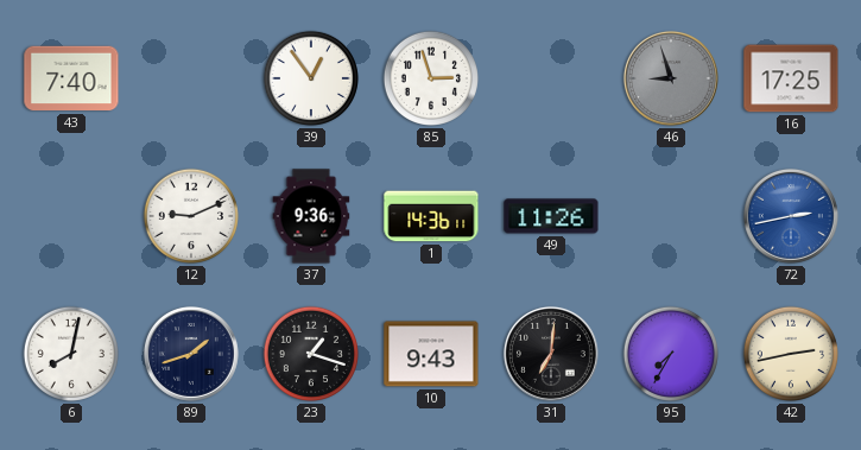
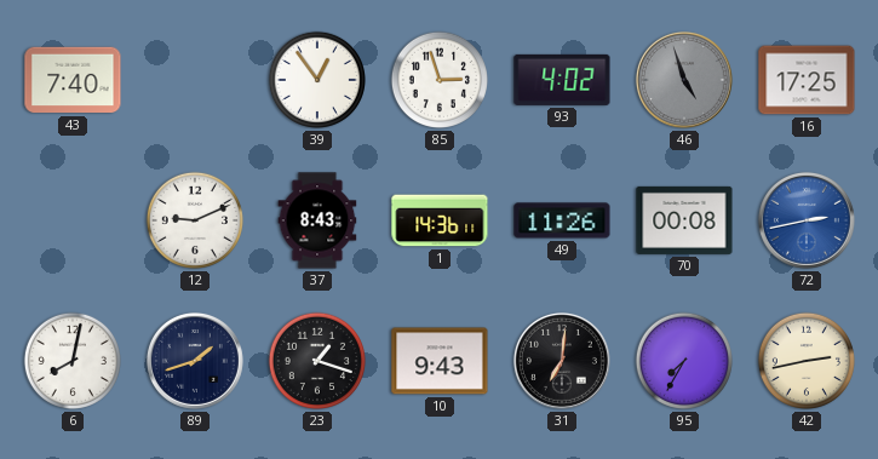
93: none -> 4:02 (562, 80)
46: 8:57 -> 4:57 (684, 80)
37: 9:36 -> 8:43 (317, 220)
70: none -> 00:08 (684, 220)
